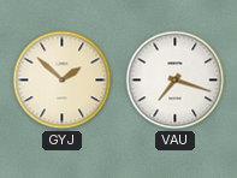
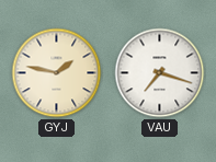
GYJ: 1:52 -> 1:47 (57, 73)
